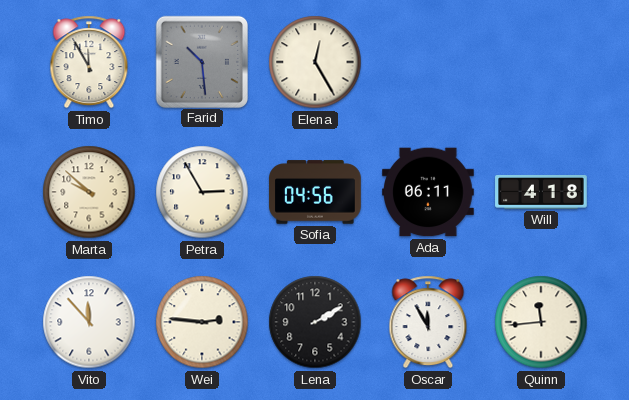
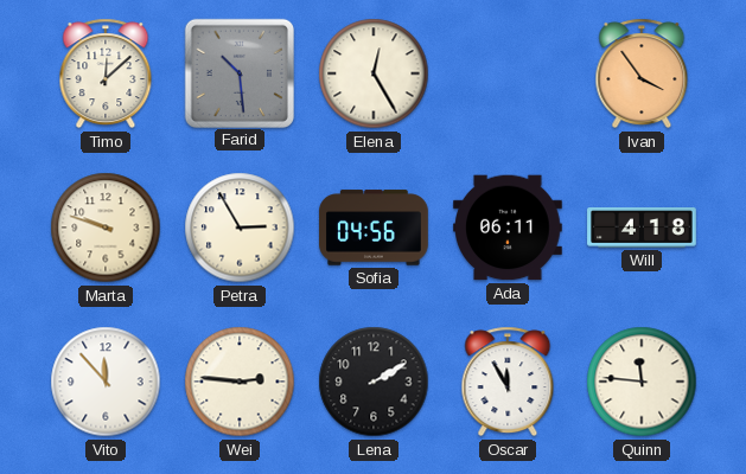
Timo: 11:55 -> 12:08 (106, 73)
Ivan: none -> 3:54 (642, 73)
Marta: 9:52 -> 9:48 (106, 228)
Quinn: 11:44 -> 11:46 (642, 382)
